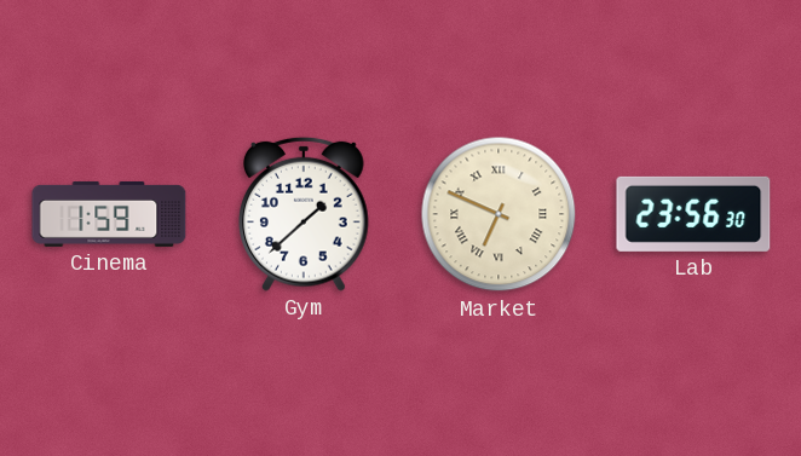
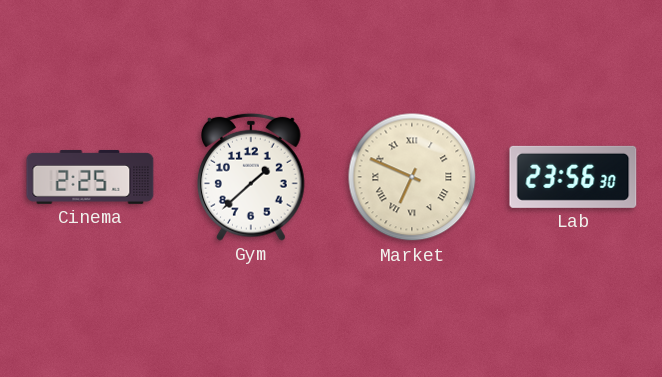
Cinema: 1:59 -> 2:25 (90, 177)
